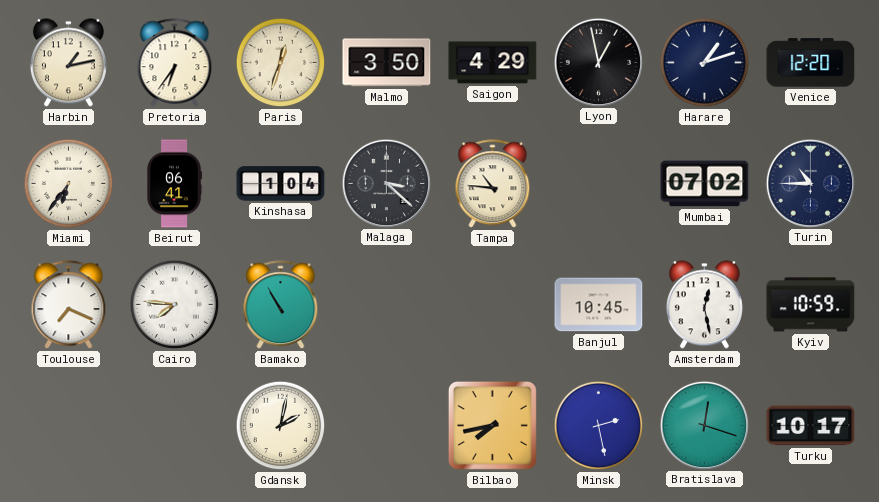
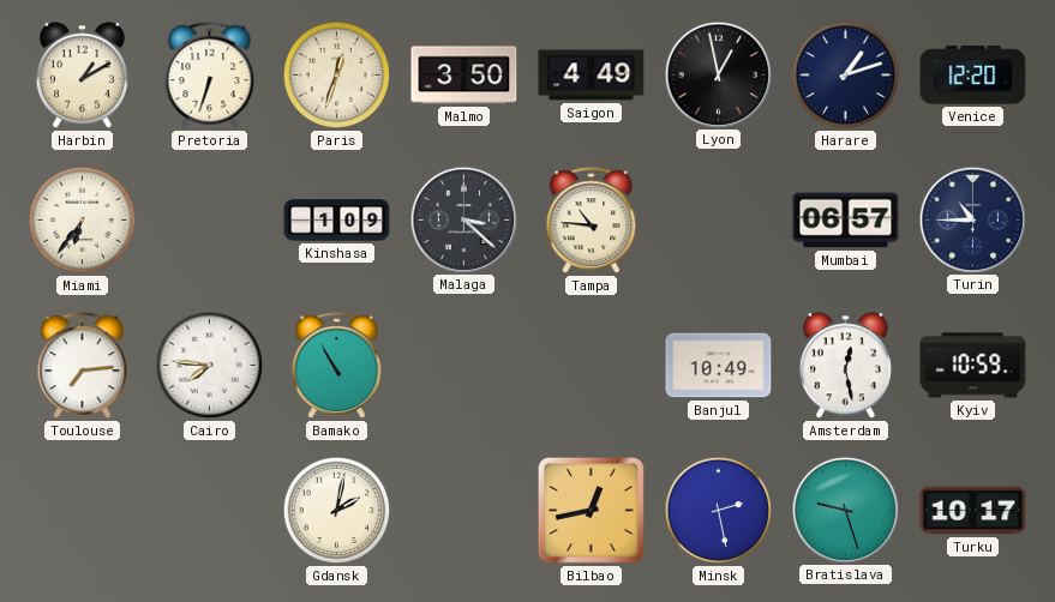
Harbin: 1:13 -> 1:10 (82, 76)
Pretoria: 6:36 -> 6:33 (210, 76)
Saigon: 4:29 -> 4:49 (592, 76)
Beirut: 06:41 -> none (174, 184)
Kinshasa: 1:04 -> 1:09 (337, 221)
Mumbai: 07:02 -> 06:57 (846, 221)
Toulouse: 7:19 -> 7:14 (83, 366)
Banjul: 10:45 -> 10:49 (719, 366)
Bilbao: 7:43 -> 12:43 (591, 510)
Bratislava: 12:18 -> 9:27 (845, 510)
